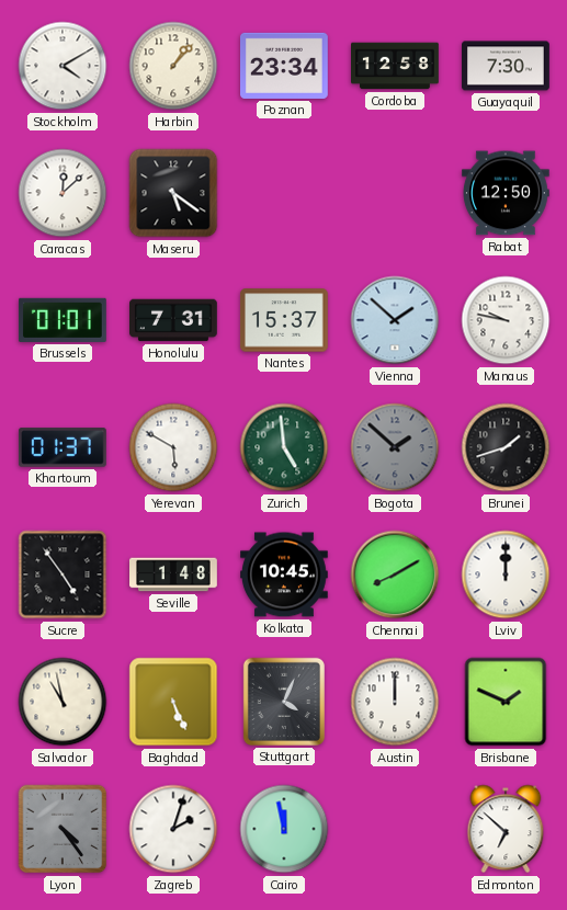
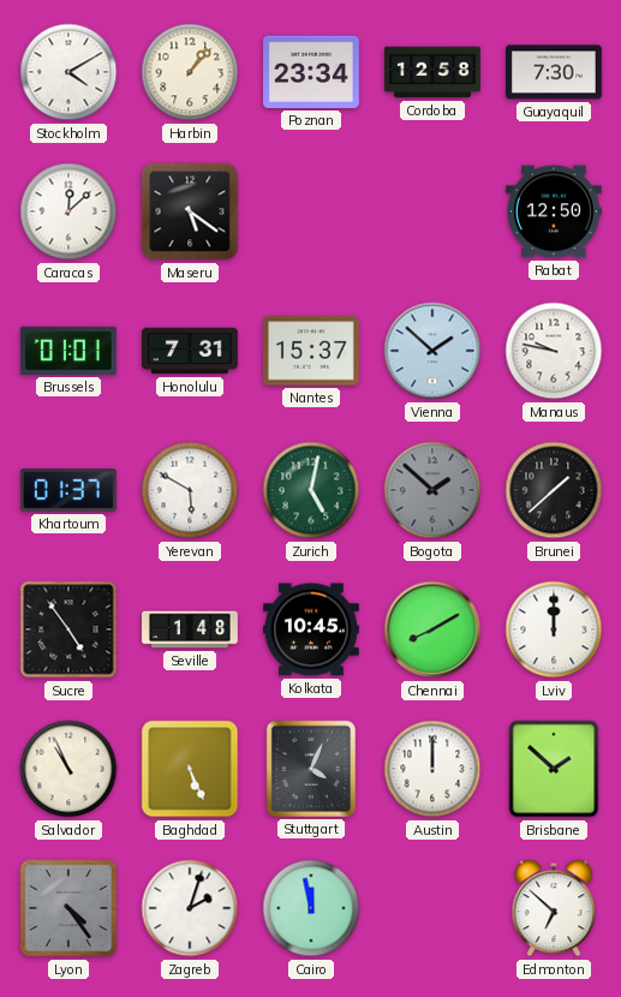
Zurich: 4:59 -> 5:02 (311, 490)
Brunei: 1:42 -> 1:38 (554, 490)
Salvador: 10:58 -> 10:56 (68, 769)
Brisbane: 1:49 -> 1:52 (554, 769)
